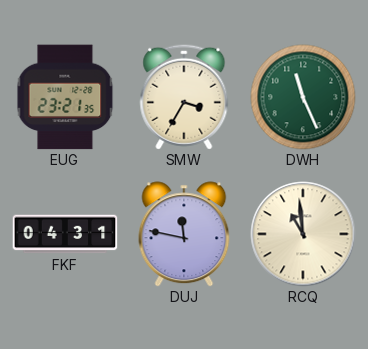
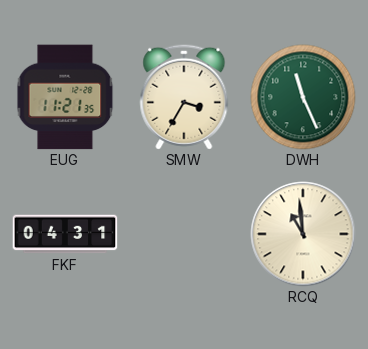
EUG: 23:21 -> 11:21 (65, 97)
DUJ: 11:47 -> none (184, 234)
